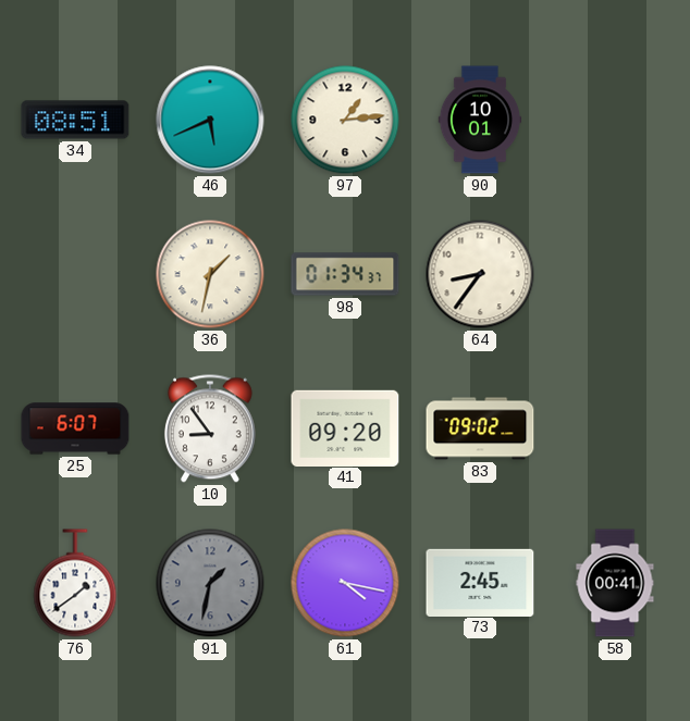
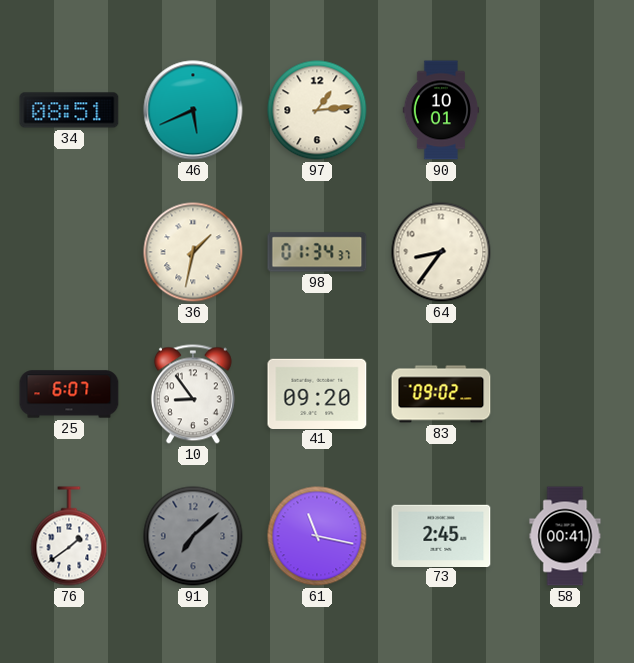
91: 1:32 -> 7:08 (193, 536)
61: 4:17 -> 11:17 (317, 536)
